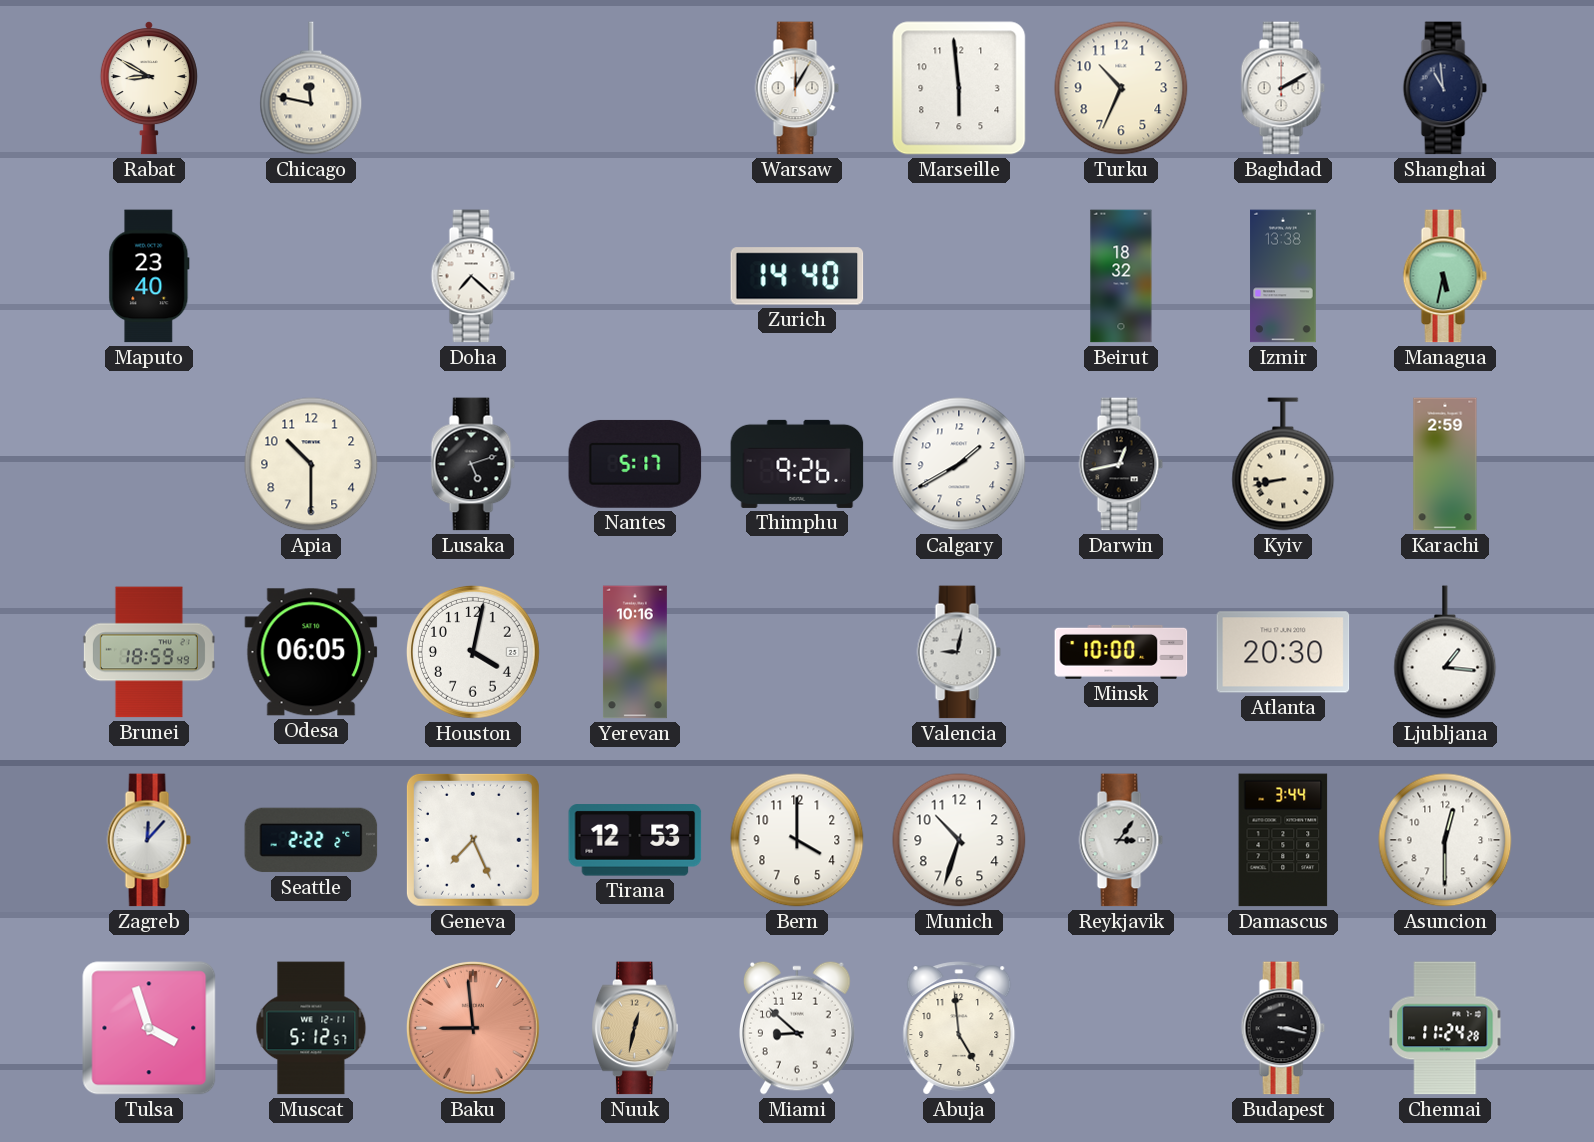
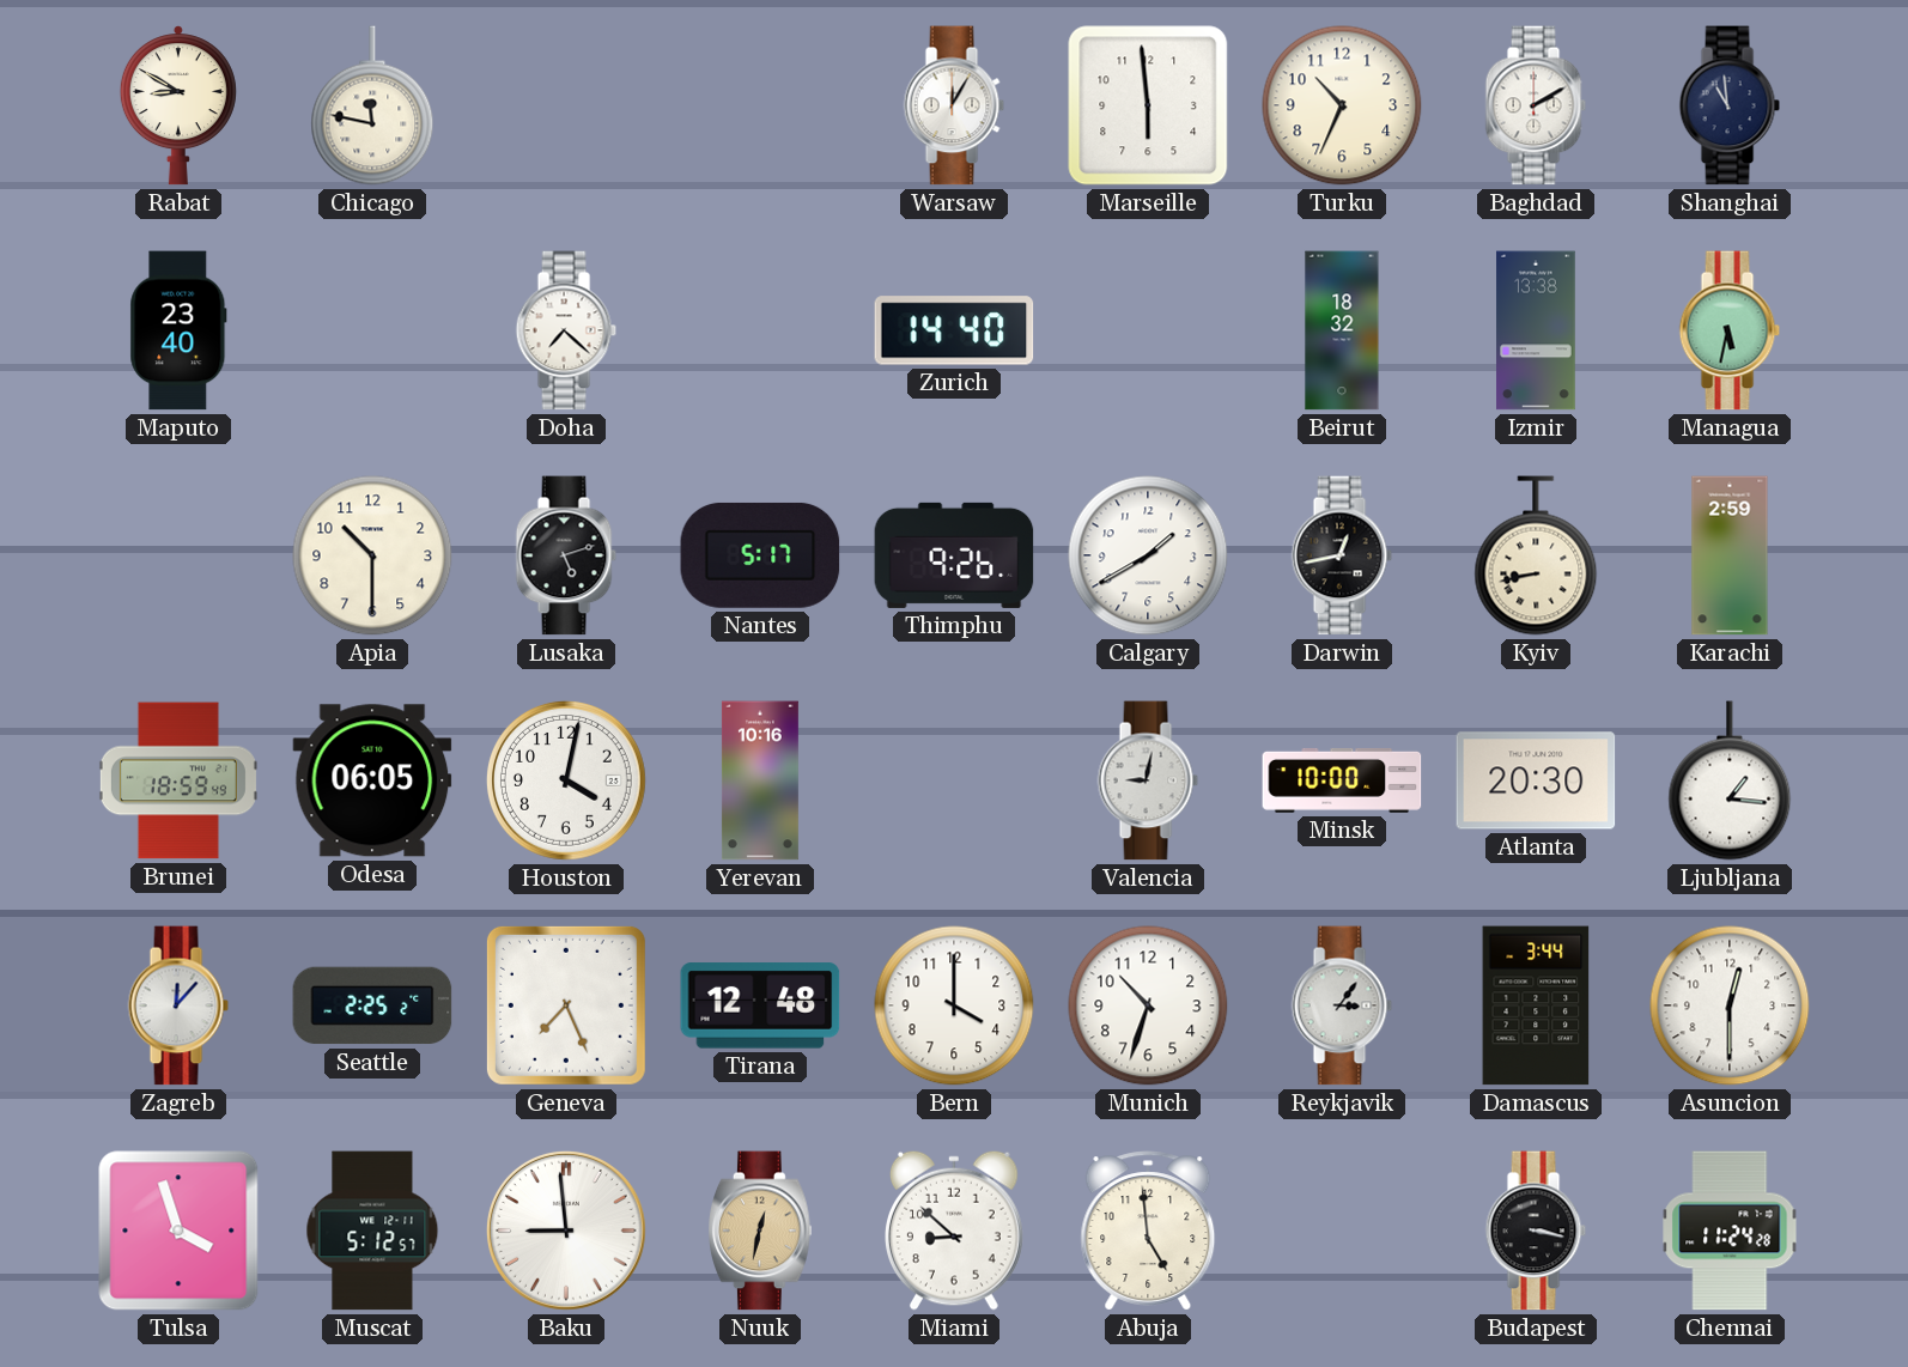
Seattle: 2:22 -> 2:25 (372, 1005)
Tirana: 12:53 -> 12:48 (760, 1005)
Baku dial: salmon -> white (566, 1231)
